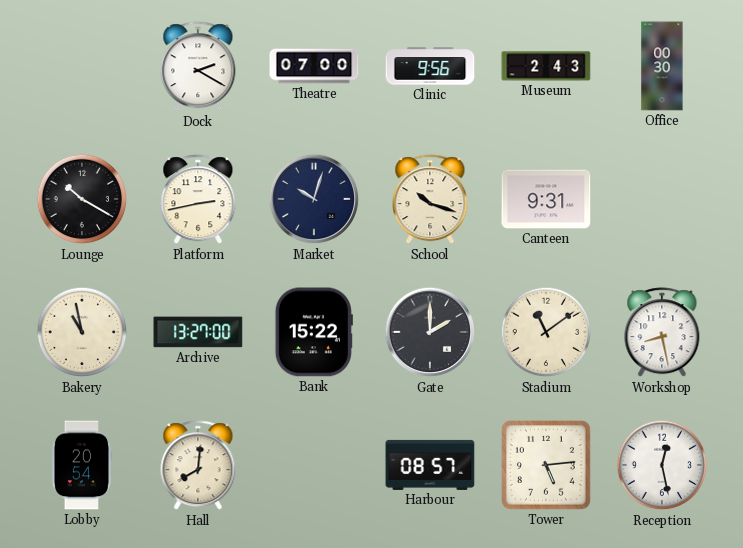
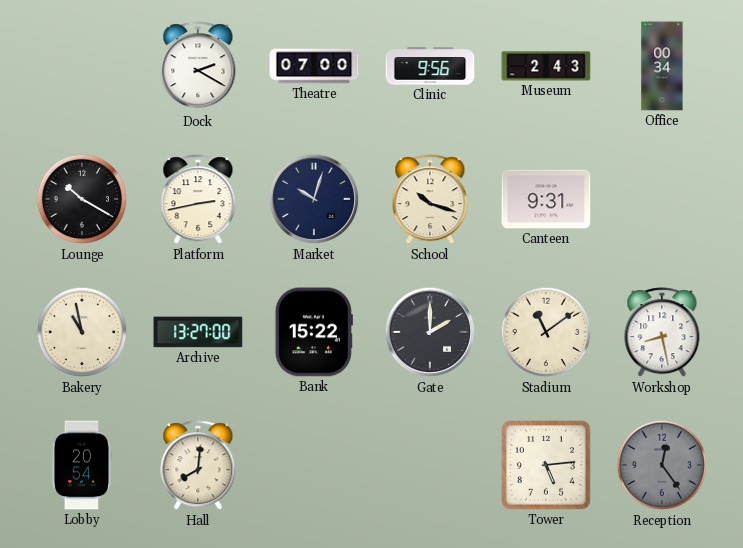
Office: 00:30 -> 00:34 (662, 66)
Harbour: 08:57 -> none (430, 465)
Reception: 12:28 -> 12:24 (662, 465)
Reception dial: white -> grey (662, 465)
